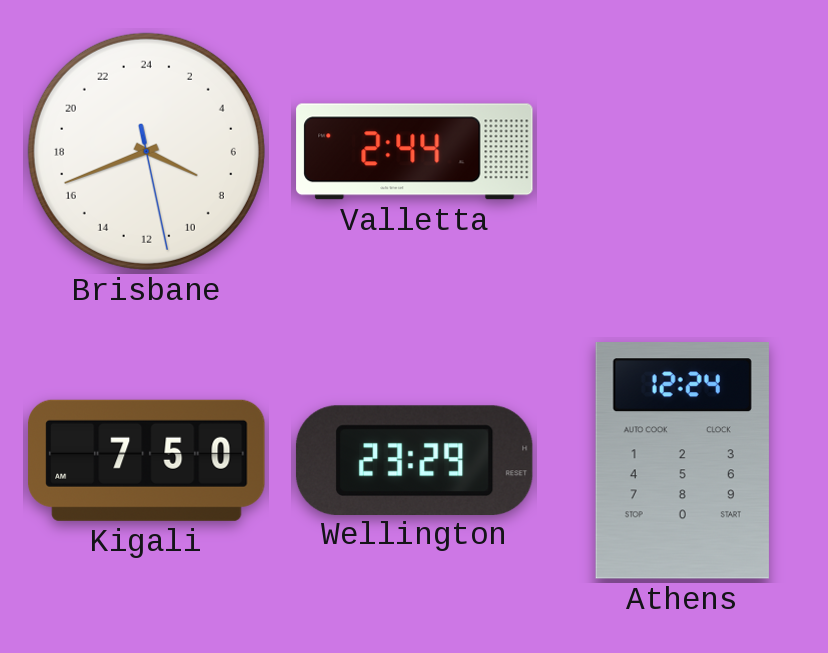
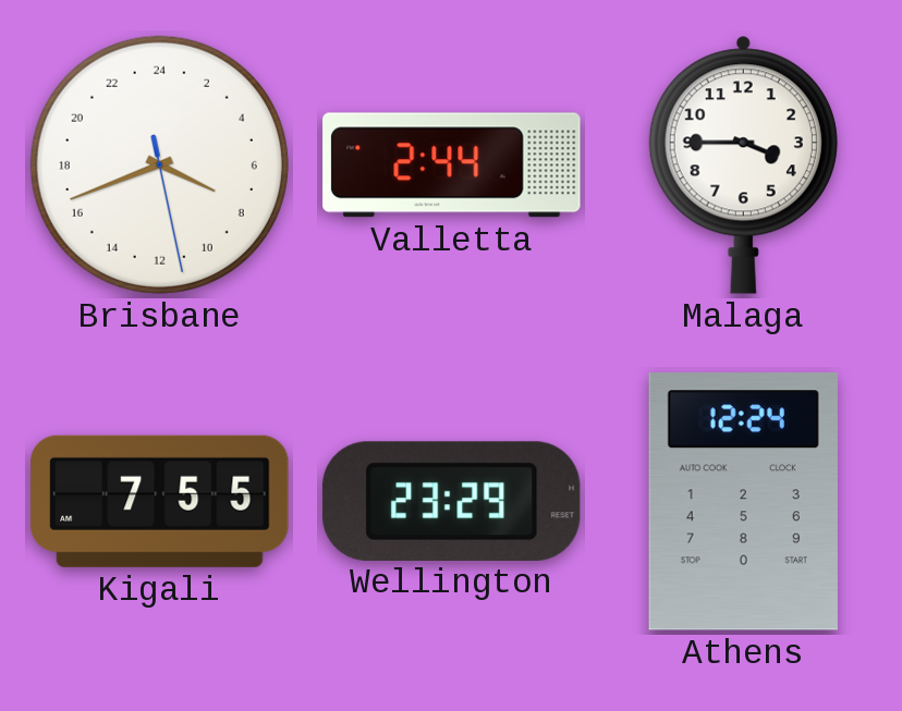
Malaga: none -> 3:45 (743, 164)
Kigali: 7:50 -> 7:55 (160, 501)
